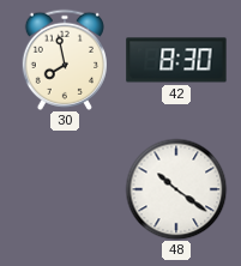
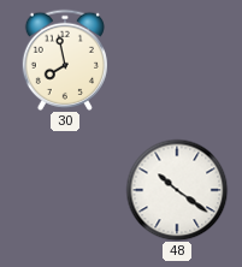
42: 8:30 -> none (176, 60)
